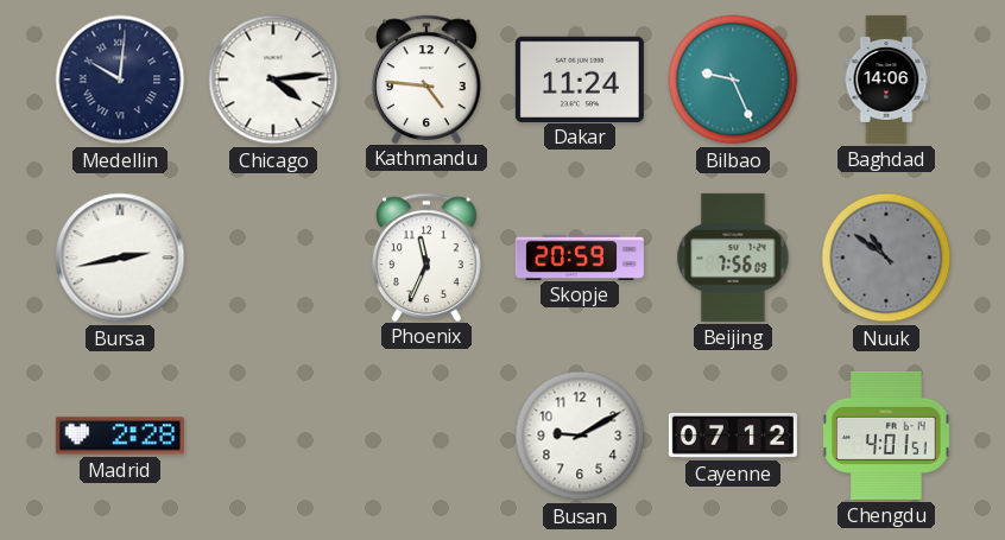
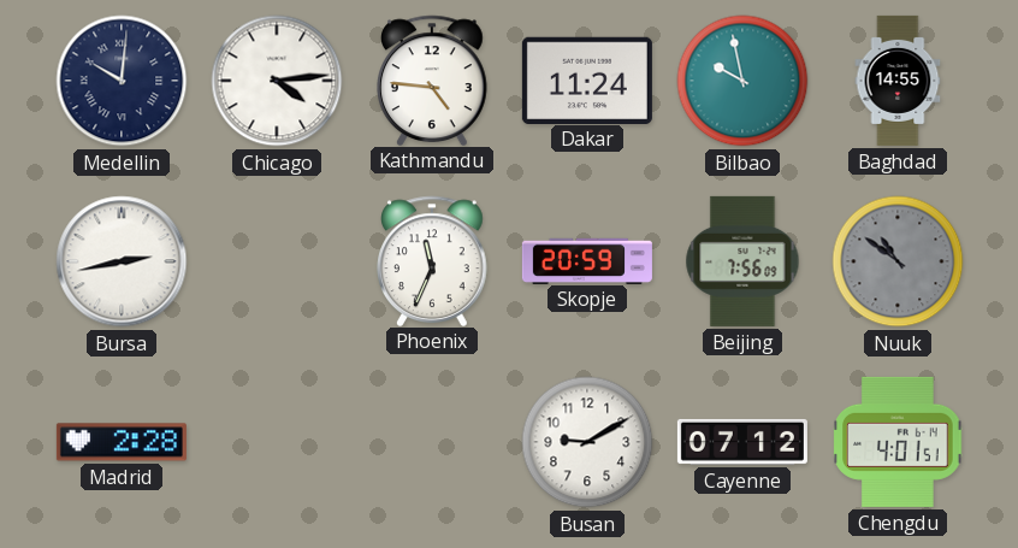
Bilbao: 9:26 -> 9:58 (742, 81)
Baghdad: 14:06 -> 14:55 (898, 81)
